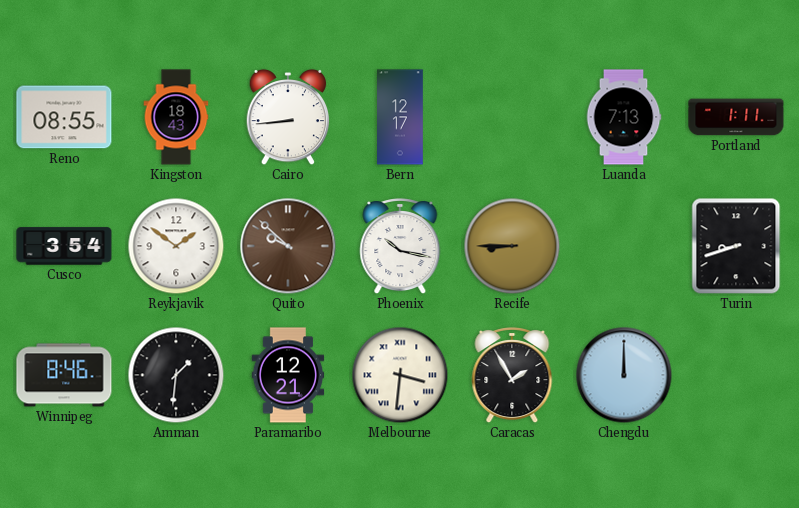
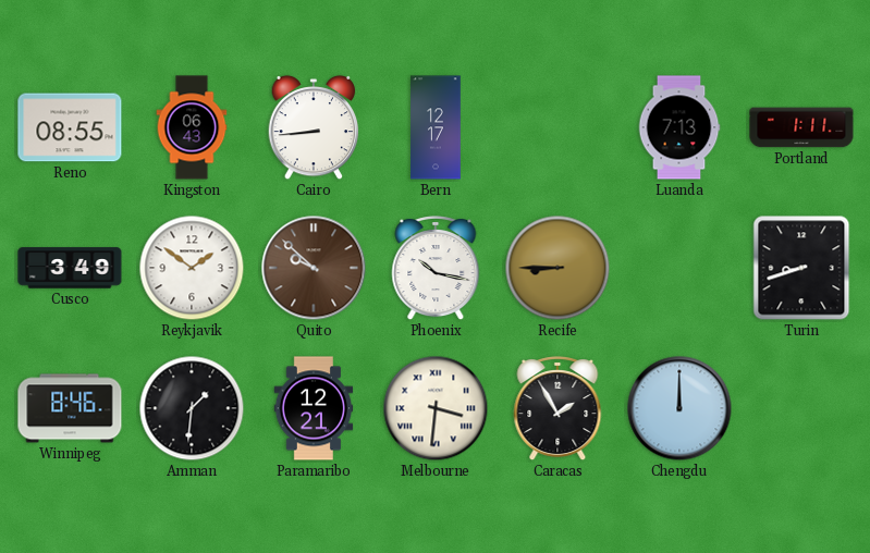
Kingston: 18:43 -> 06:43 (192, 127)
Cusco: 3:54 -> 3:49 (70, 268)
